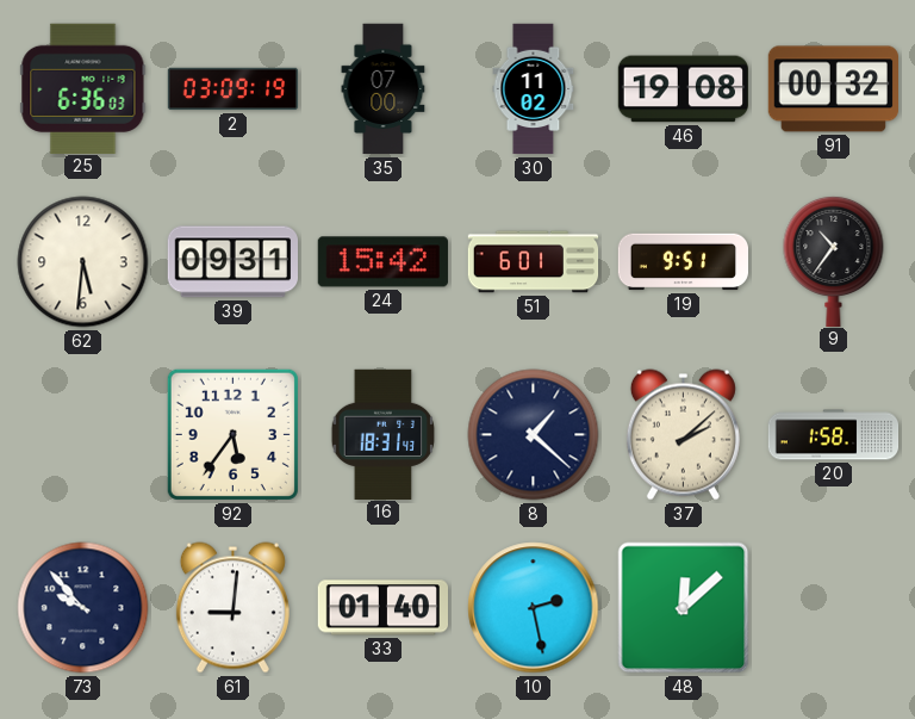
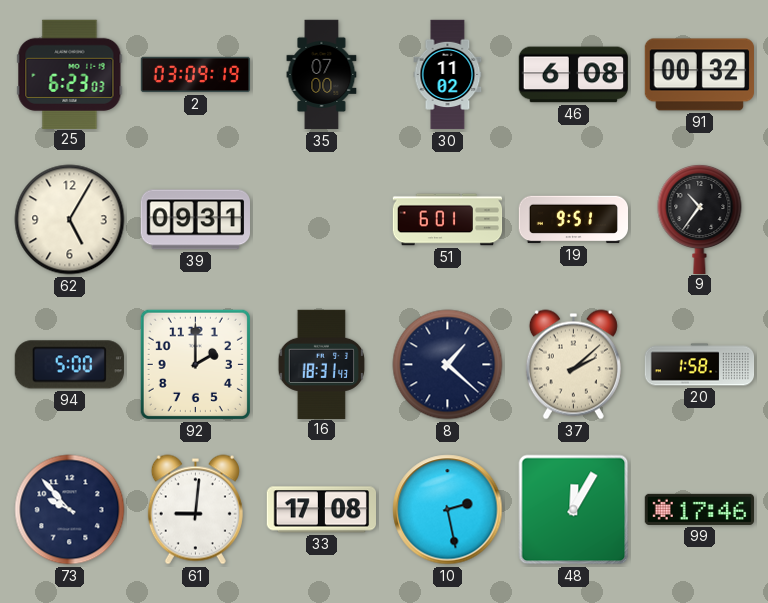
25: 6:36 -> 6:23 (70, 74)
46: 19:08 -> 6:08 (573, 75)
62: 5:31 -> 5:05 (70, 220)
24: 15:42 -> none (382, 262)
94: none -> 5:00 (69, 365)
92: 5:36 -> 2:00 (195, 364)
33: 01:40 -> 17:08 (321, 510)
48: 12:08 -> 12:05 (574, 510)
99: none -> 17:46 (699, 509)
